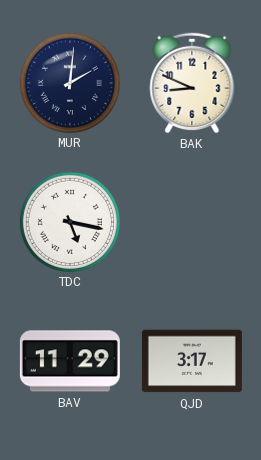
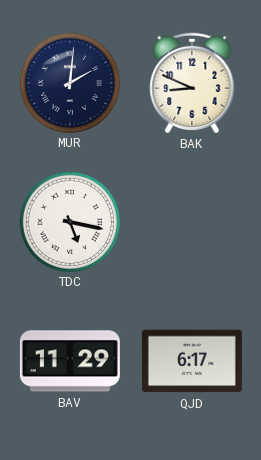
QJD: 3:17 -> 6:17 (192, 361)
